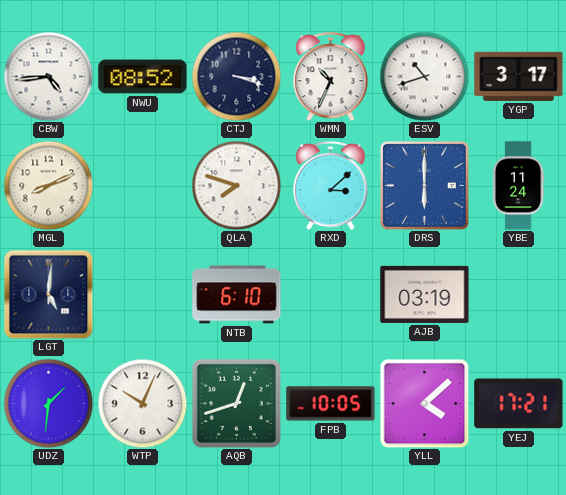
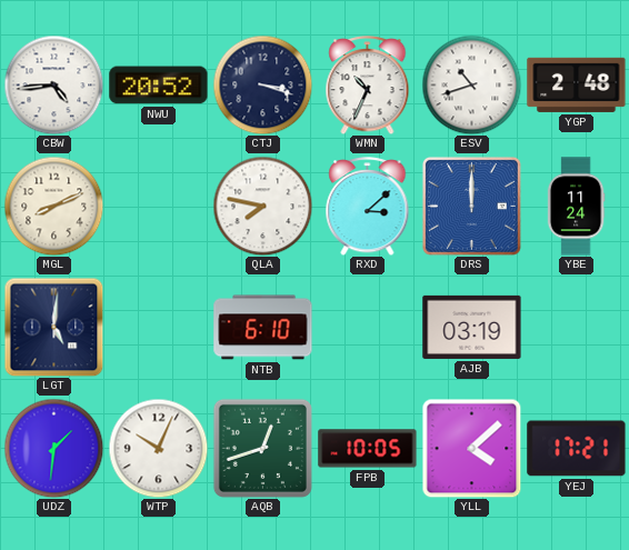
NWU: 08:52 -> 20:52 (159, 86)
YGP: 3:17 -> 2:48 (577, 84)
QLA: 7:48 -> 7:47 (262, 206)
DRS: 6:00 -> 12:00 (471, 206)
